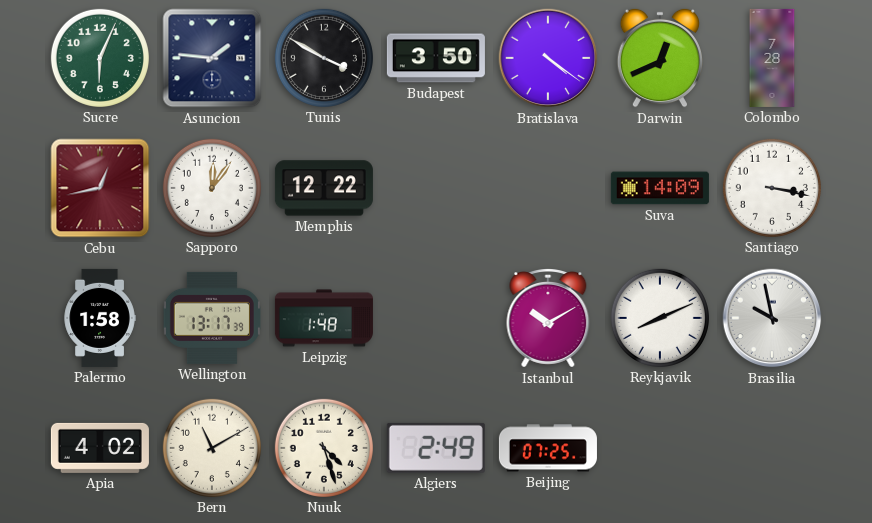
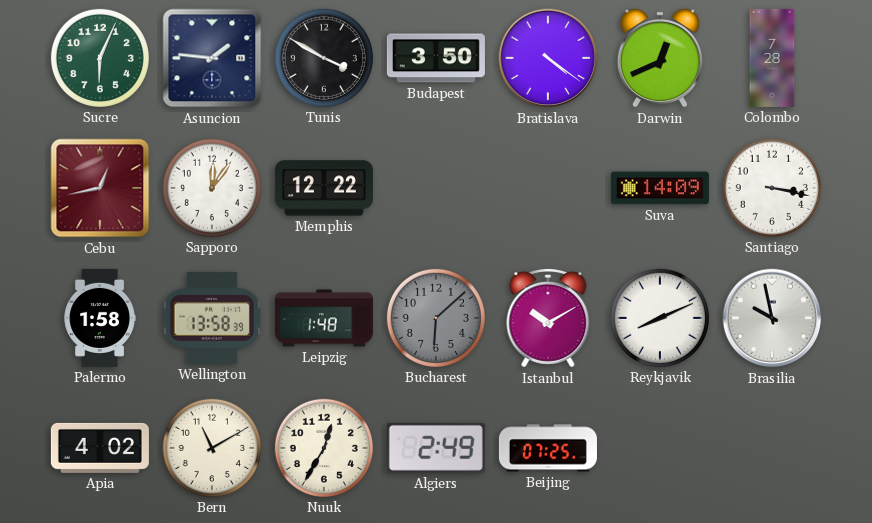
Wellington: 13:17 -> 13:58 (212, 318)
Bucharest: none -> 6:08 (436, 318)
Nuuk: 4:27 -> 12:35 (324, 448)
